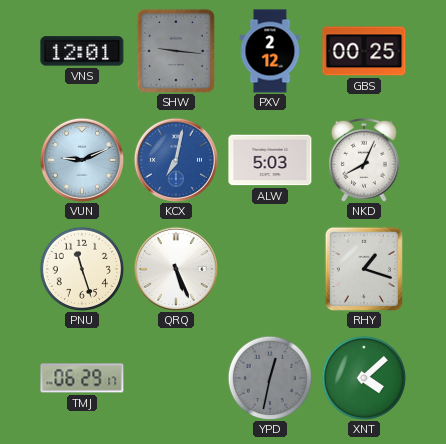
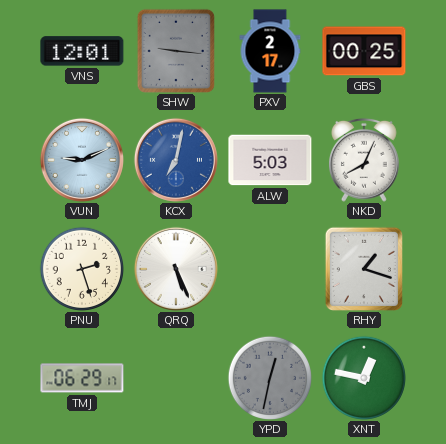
PXV: 2:12 -> 2:17 (270, 51)
PNU: 11:27 -> 2:27 (81, 268)
XNT: 4:08 -> 12:47 (363, 377)
